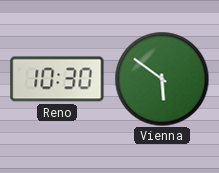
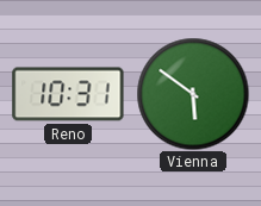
Reno: 10:30 -> 10:31 (68, 94)
